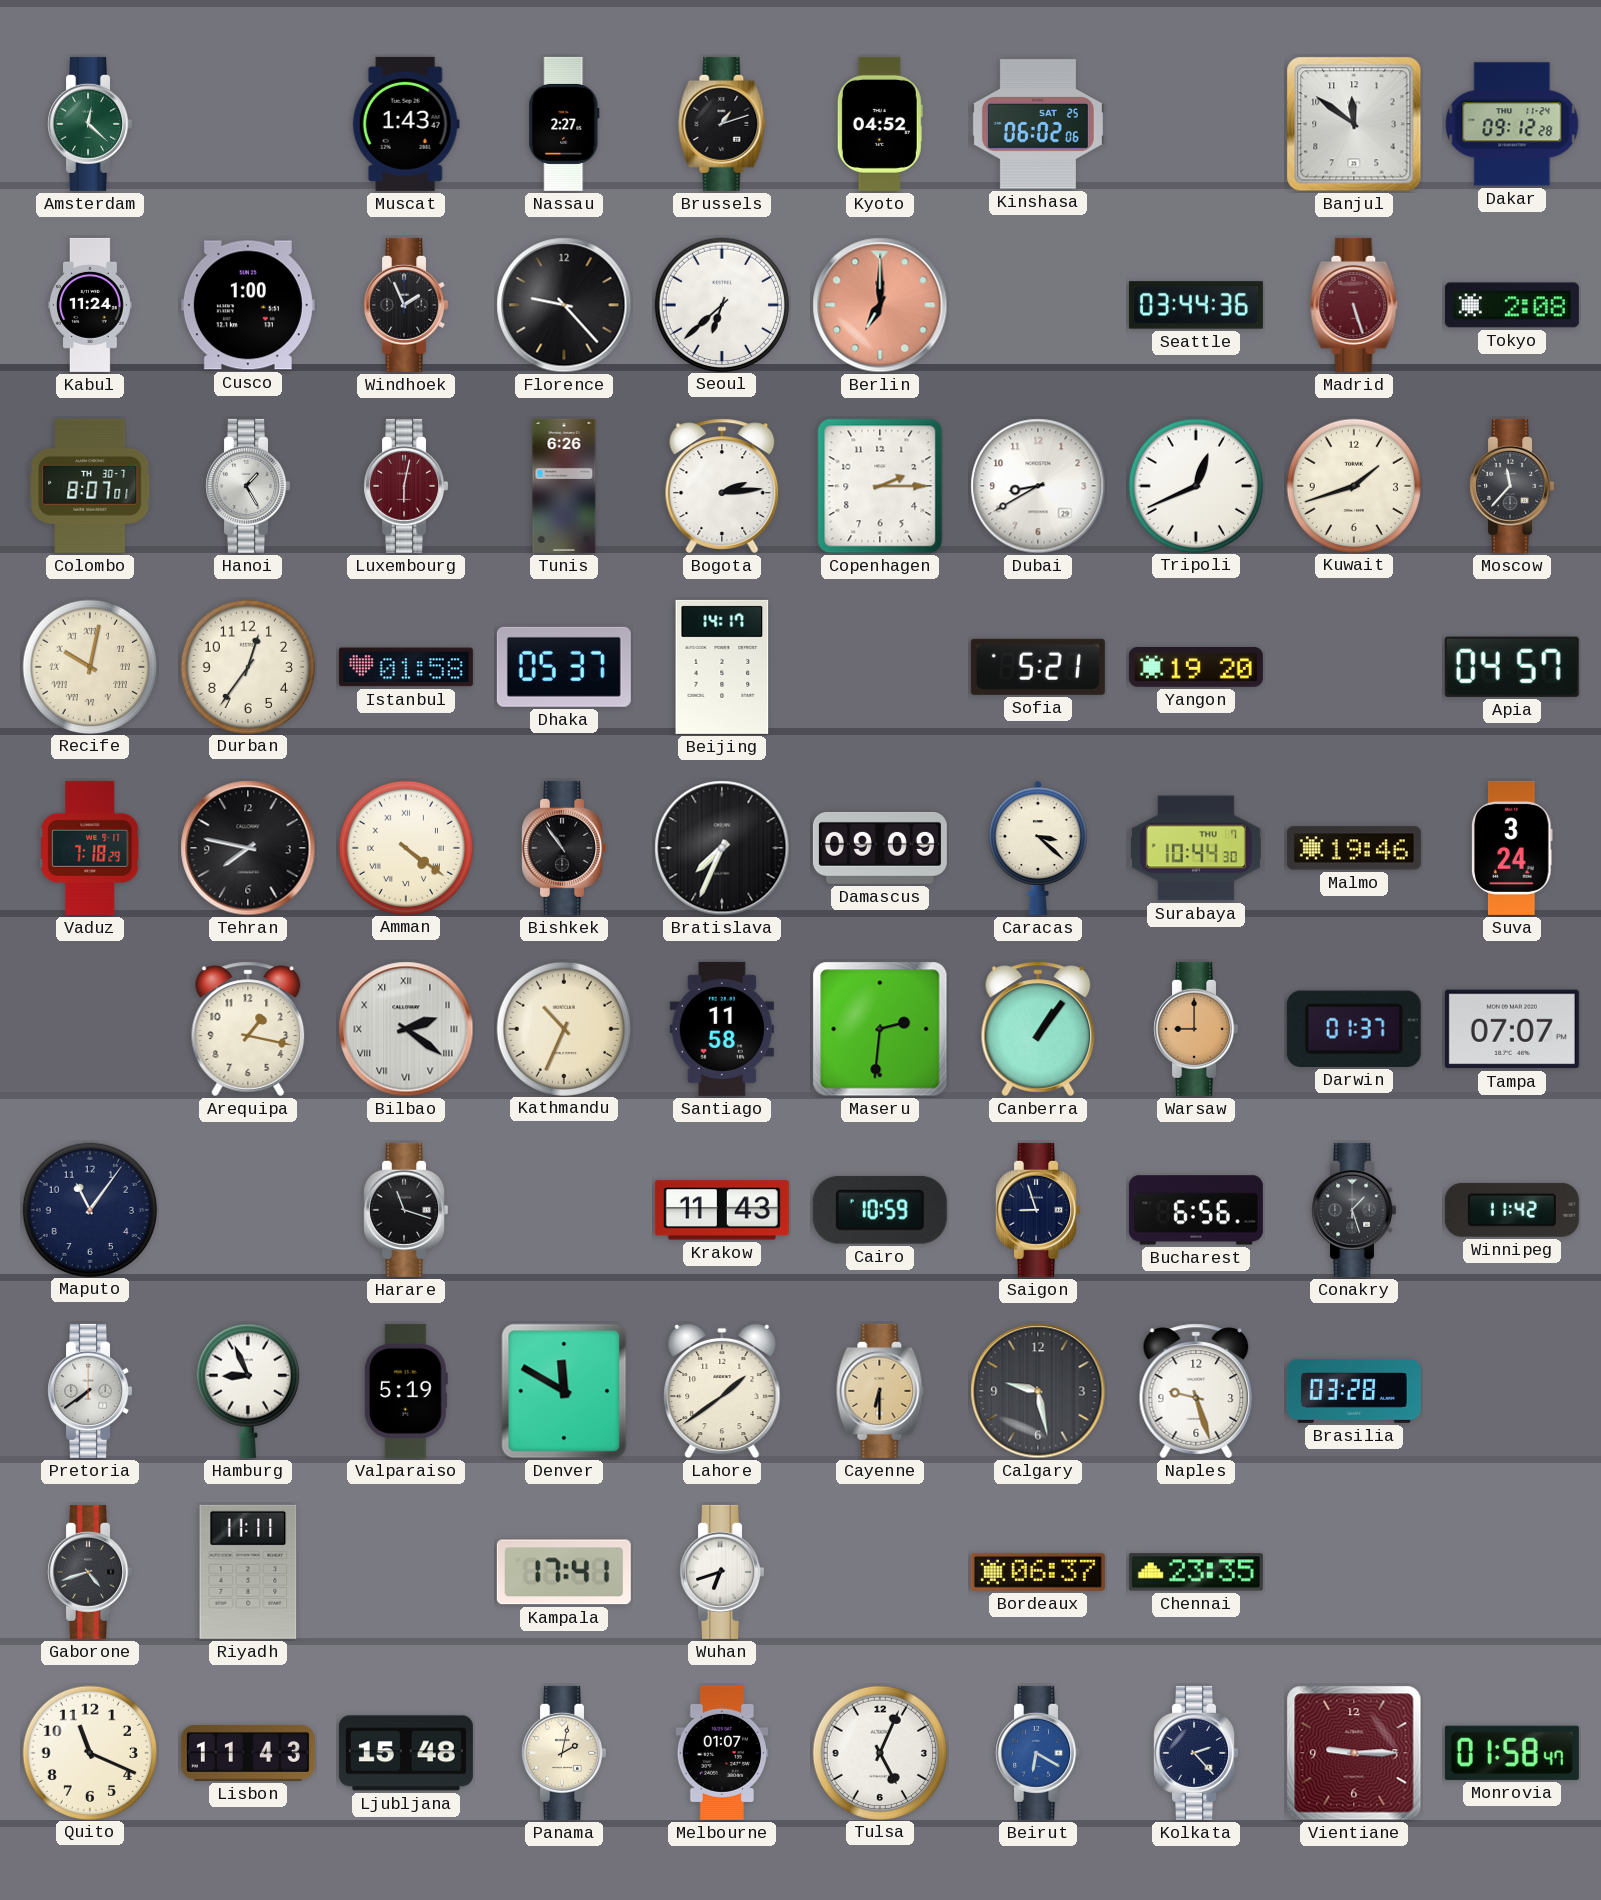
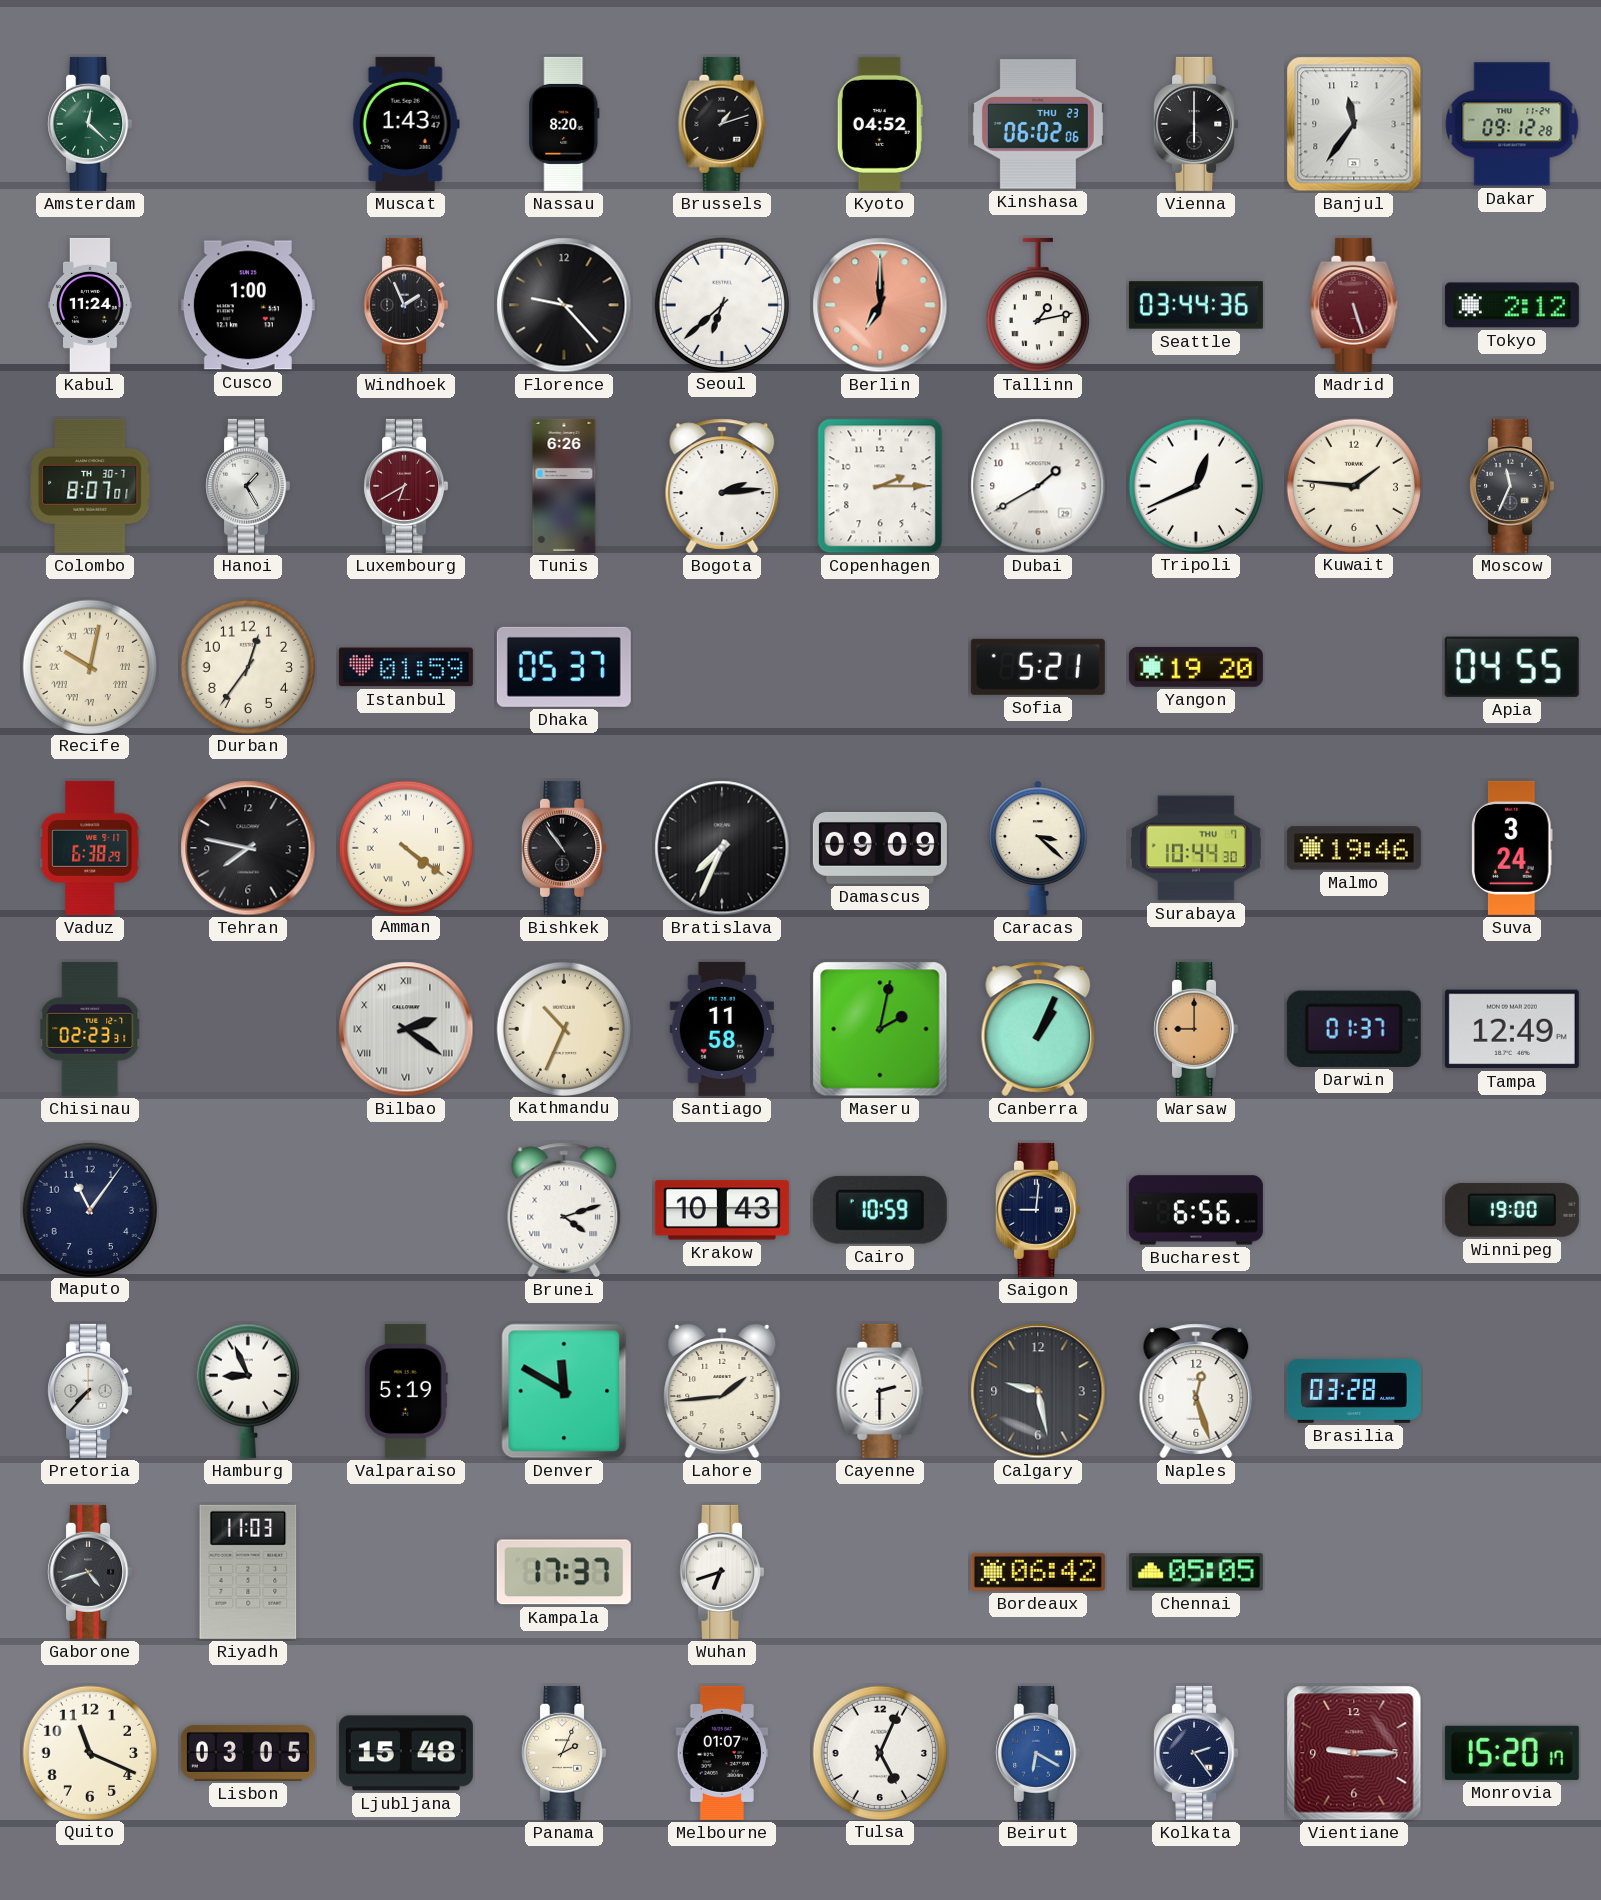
Nassau: 2:27 -> 8:20 (564, 124)
Kinshasa date: SAT 25 -> THU 23 (1038, 124)
Vienna: none -> 6:00 (1196, 124)
Banjul: 11:51 -> 11:36 (1354, 124)
Tallinn: none -> 1:13 (1038, 305)
Tokyo: 2:08 -> 2:12 (1512, 305)
Luxembourg: 6:02 -> 6:40 (406, 486)
Dubai: 8:40 -> 1:40 (1038, 486)
Kuwait: 1:42 -> 1:46 (1353, 485)
Moscow: 11:37 -> 11:34 (1512, 486)
Istanbul: 01:58 -> 01:59 (406, 667)
Beijing: 14:17 -> none (722, 667)
Apia: 04:57 -> 04:55 (1512, 667)
Vaduz: 7:18 -> 6:38 (90, 848)
Chisinau: none -> 02:23 (91, 1029)
Arequipa: 1:17 -> none (248, 1029)
Maseru: 2:31 -> 2:02 (880, 1029)
Canberra: 1:06 -> 1:04 (1038, 1029)
Tampa: 07:07 -> 12:49 (1512, 1029)
Harare: 11:18 -> none (406, 1210)
Brunei: none -> 4:12 (564, 1210)
Krakow: 11:43 -> 10:43 (722, 1210)
Saigon: 8:57 -> 9:01 (1038, 1210)
Conakry: 1:27 -> none (1354, 1210)
Winnipeg: 11:42 -> 19:00 (1512, 1210)
Pretoria: 7:39 -> 7:37 (90, 1391)
Lahore: 1:39 -> 1:44 (722, 1391)
Cayenne: 6:30 -> 2:30 (880, 1391)
Cayenne dial: champagne -> white (880, 1391)
Naples: 9:27 -> 12:27 (1196, 1391)
Riyadh: 11:11 -> 11:03 (248, 1572)
Kampala: 17:41 -> 17:37 (564, 1572)
Bordeaux: 06:37 -> 06:42 (1038, 1572)
Chennai: 23:35 -> 05:05 (1196, 1572)
Lisbon: 11:43 -> 03:05 (248, 1753)
Panama: 2:02 -> 2:04 (564, 1753)
Kolkata: 2:23 -> 2:24 (1196, 1753)
Monrovia: 01:58 -> 15:20 (1512, 1753)
